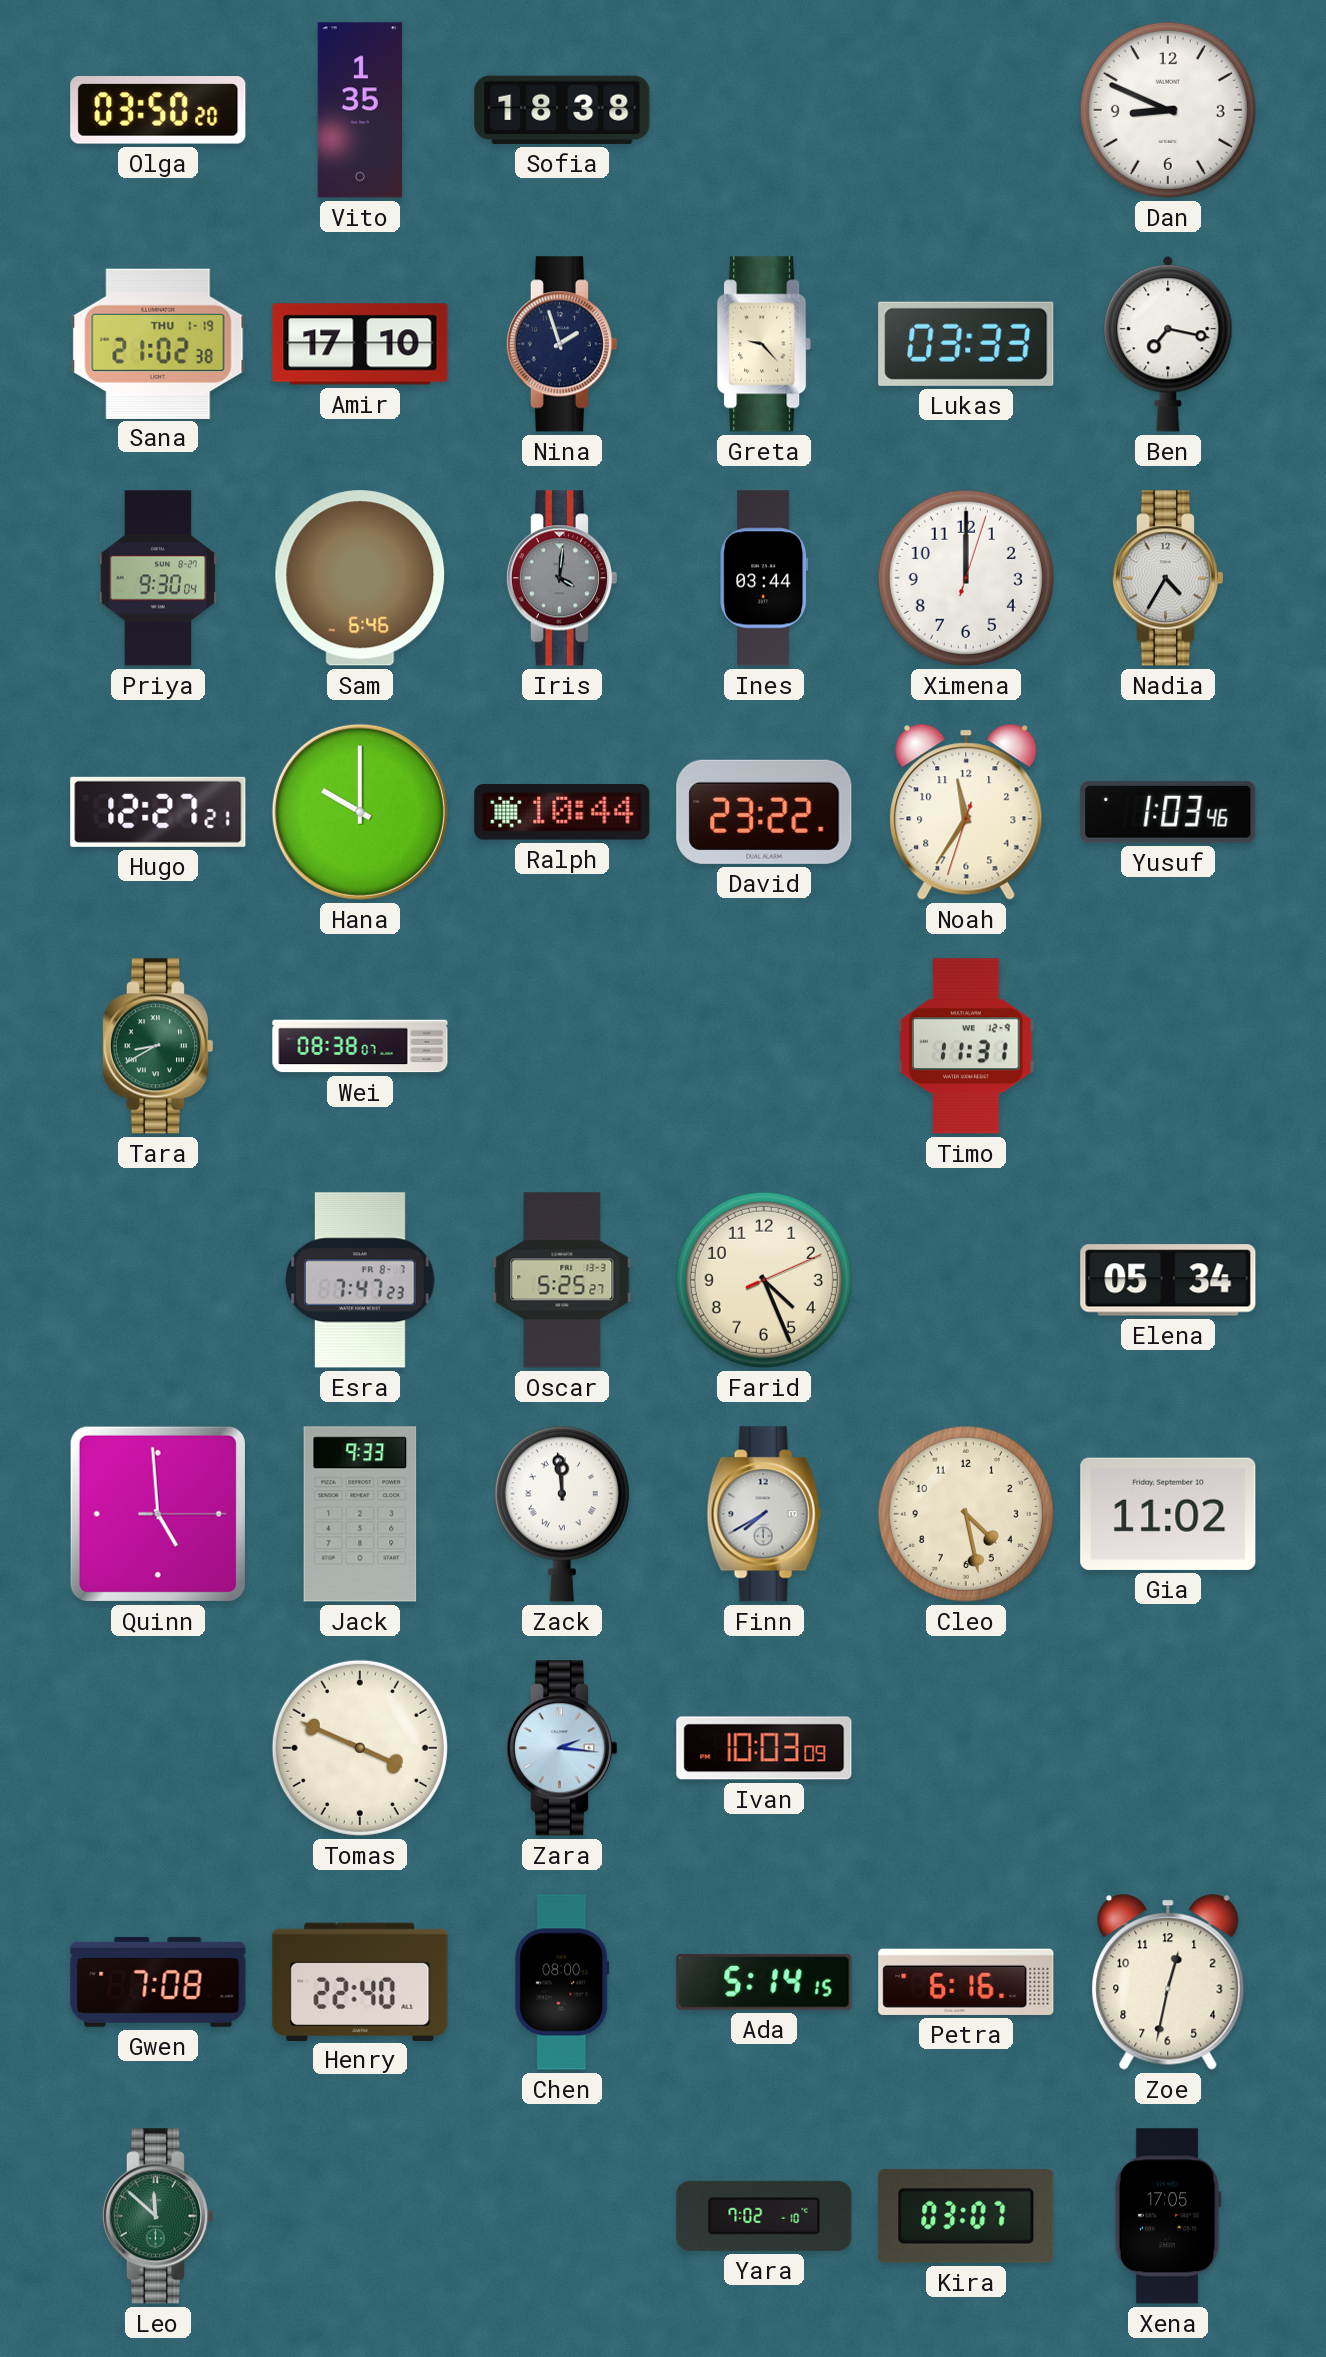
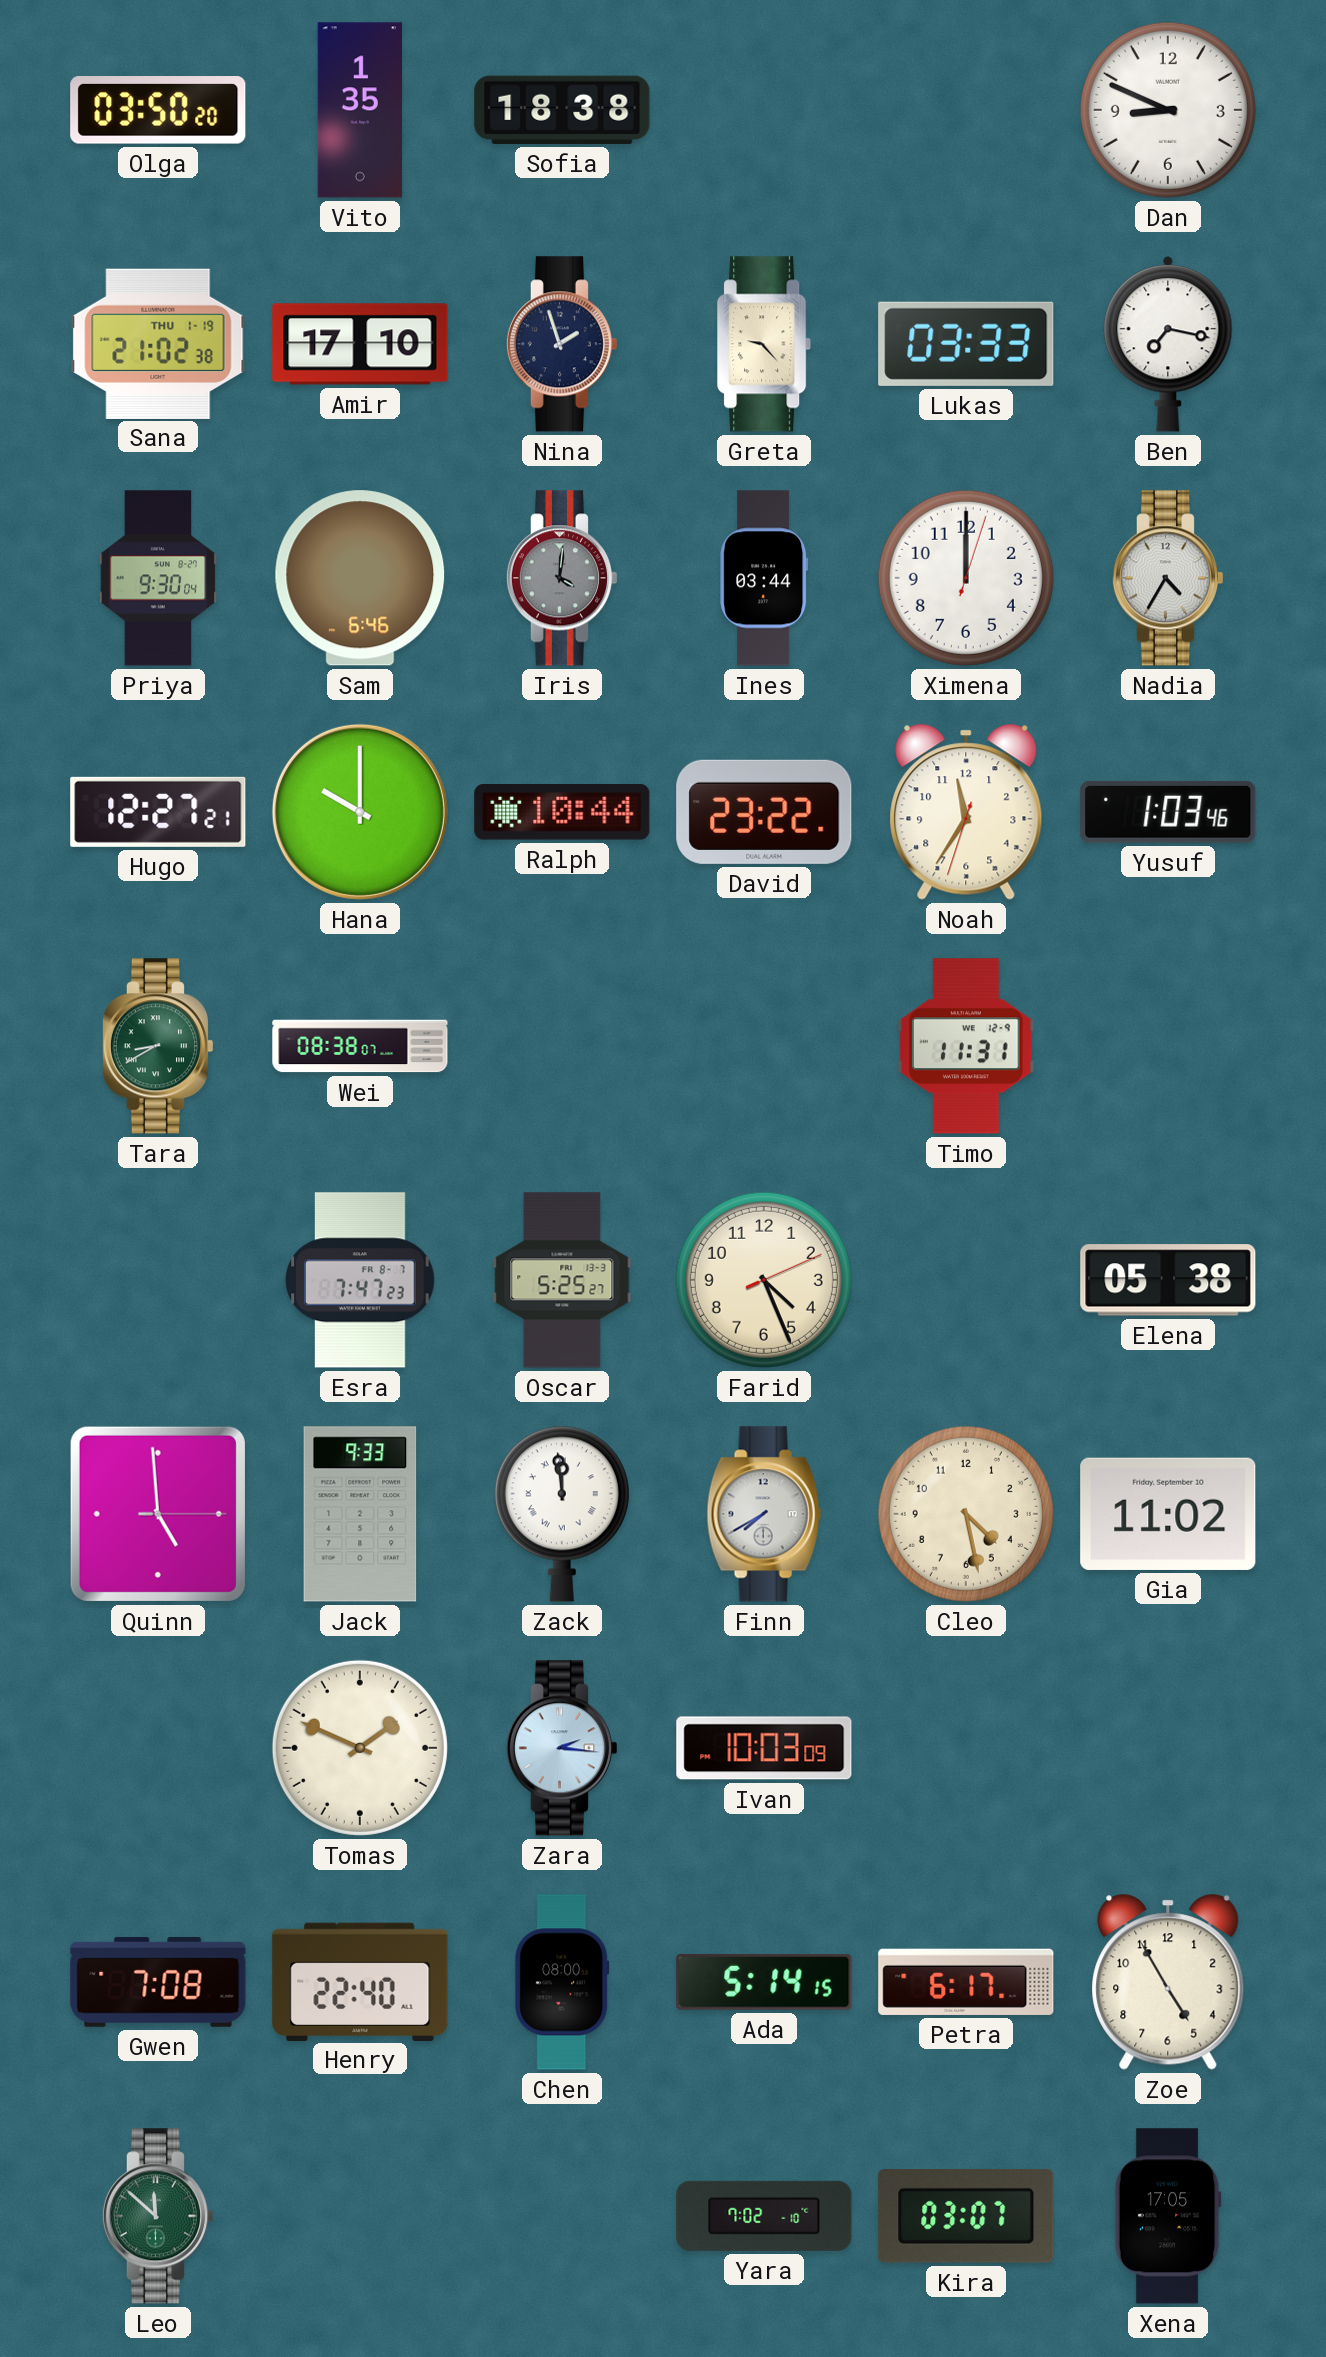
Elena: 05:34 -> 05:38 (1168, 1280)
Tomas: 3:49 -> 1:49 (360, 1748)
Petra: 6:16 -> 6:17 (966, 1982)
Zoe: 12:32 -> 4:55 (1168, 1982)
